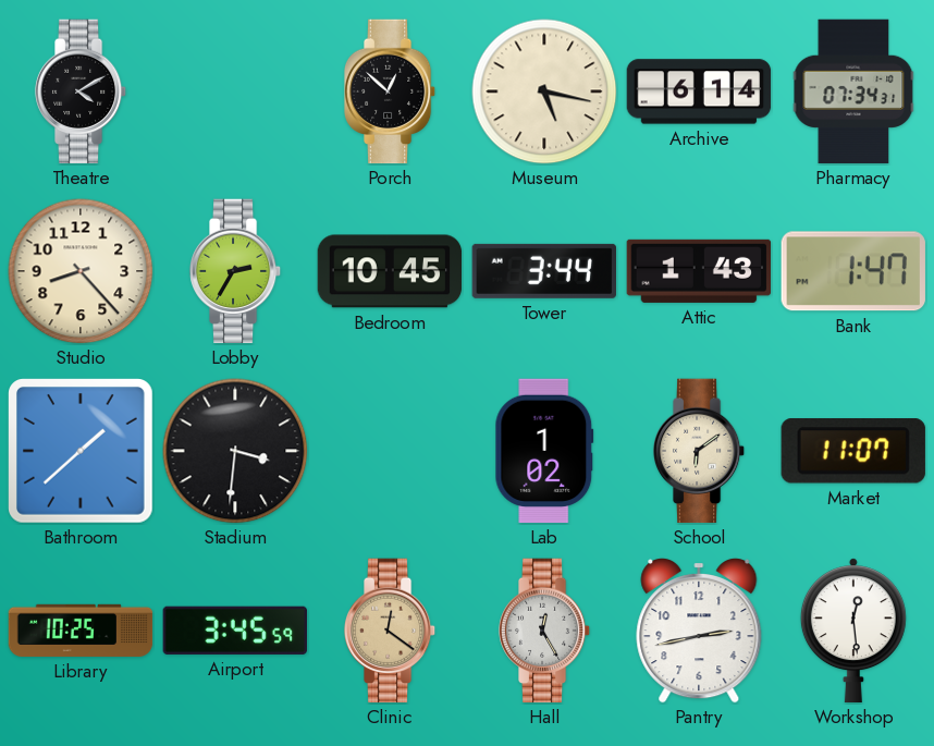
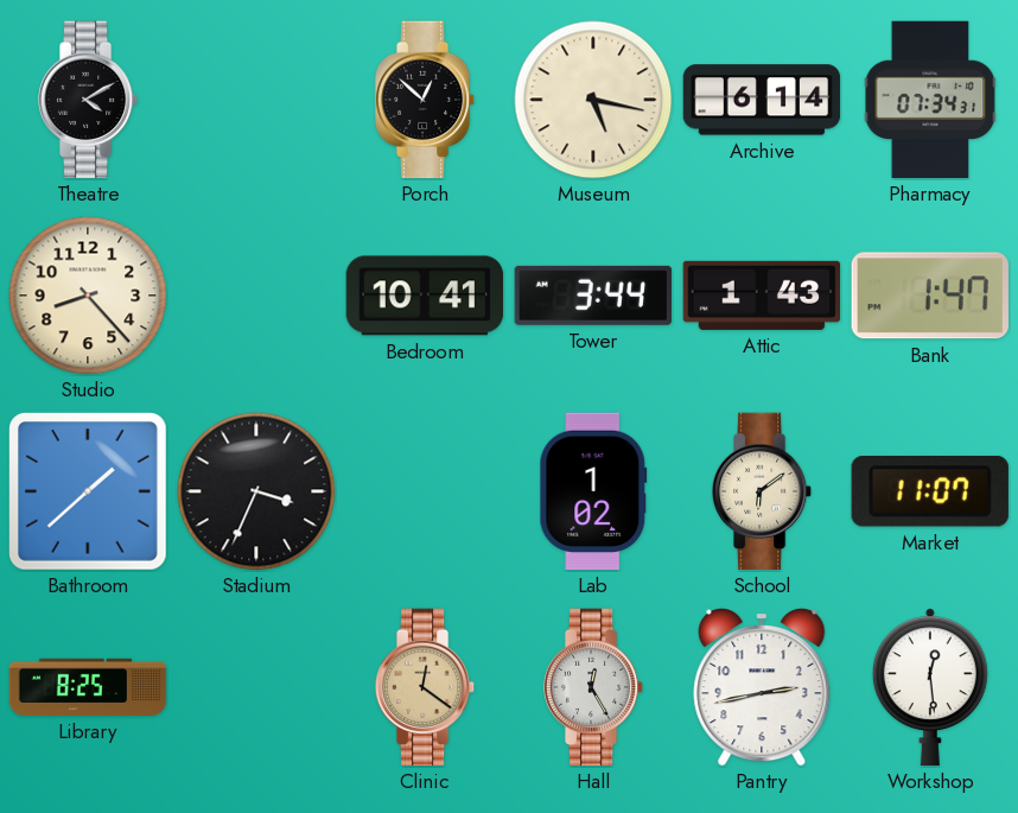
Lobby: 2:35 -> none (235, 271)
Bedroom: 10:45 -> 10:41 (425, 296)
Stadium: 3:31 -> 3:34 (256, 491)
Library: 10:25 -> 8:25 (88, 687)
Airport: 3:45 -> none (235, 631)
